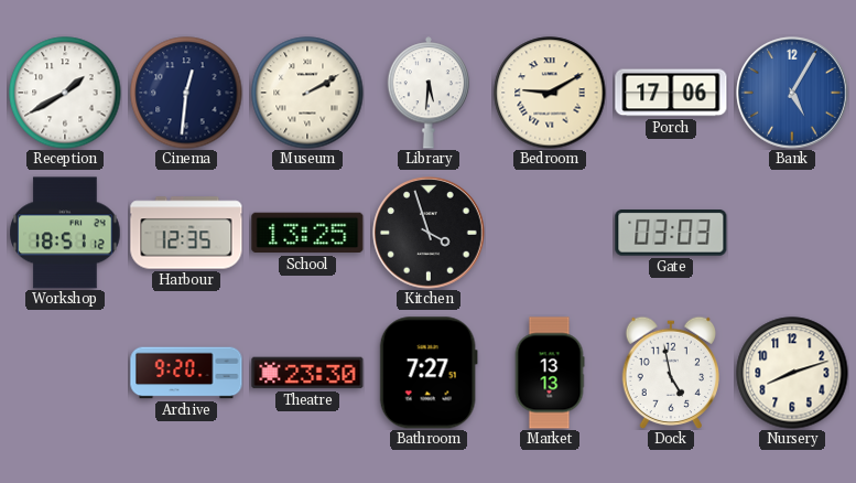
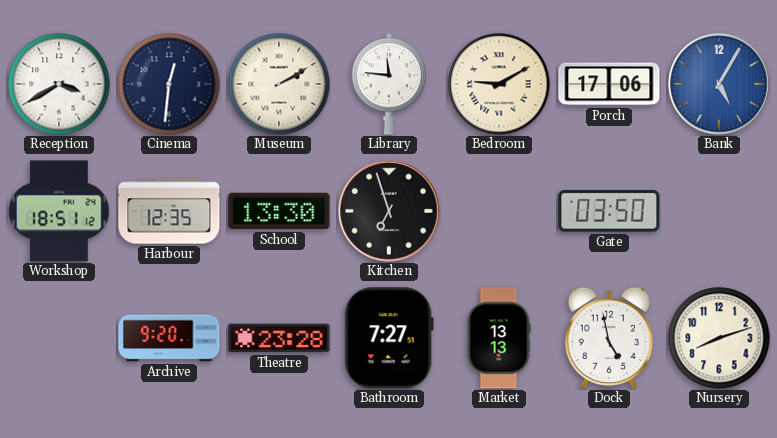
Reception: 1:40 -> 3:40 (59, 84)
Library: 5:31 -> 11:46 (389, 84)
School: 13:25 -> 13:30 (279, 211)
Kitchen: 3:57 -> 6:57 (389, 211)
Gate: 03:03 -> 03:50 (609, 212)
Theatre: 23:30 -> 23:28 (279, 338)
